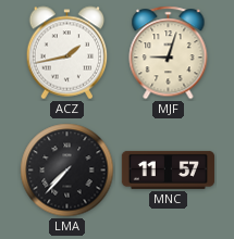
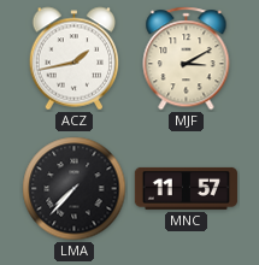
MJF: 9:03 -> 3:10 (187, 59)
